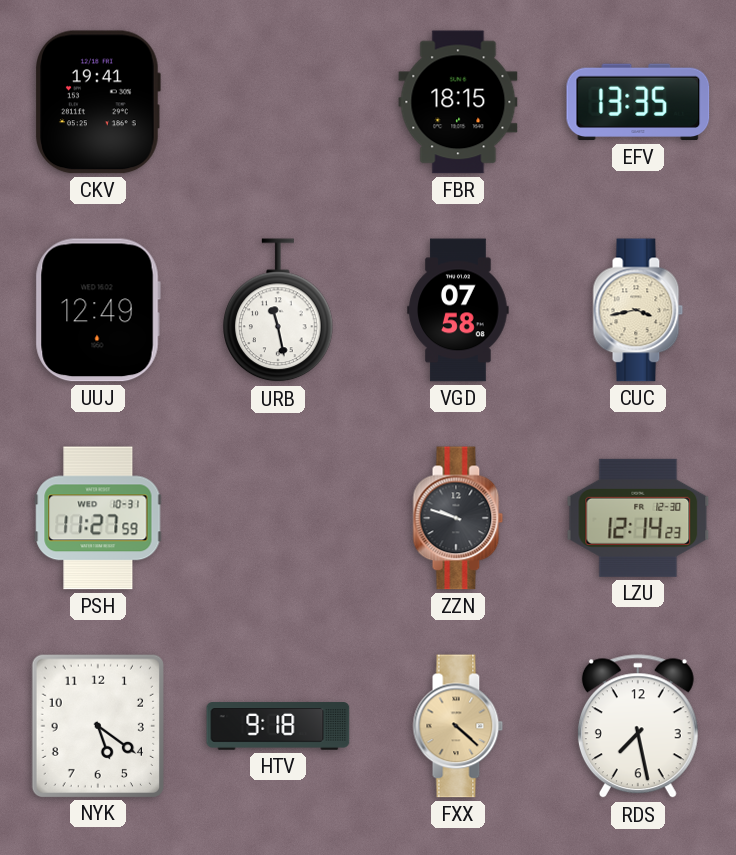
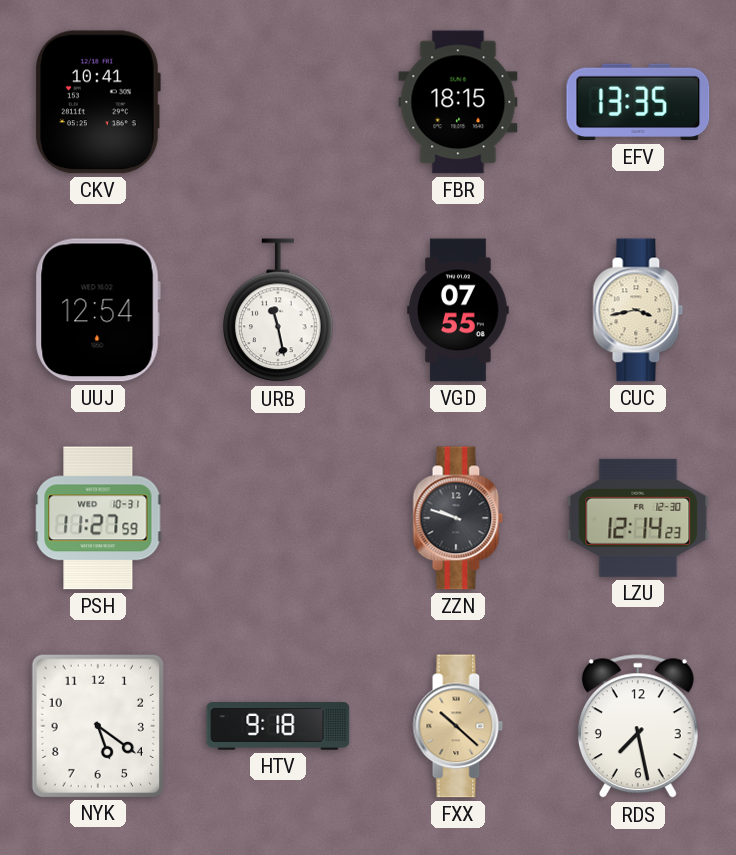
CKV: 19:41 -> 10:41 (98, 102)
UUJ: 12:49 -> 12:54 (98, 310)
VGD: 07:58 -> 07:55 (458, 310)
FXX: 4:22 -> 10:22 (458, 726)
